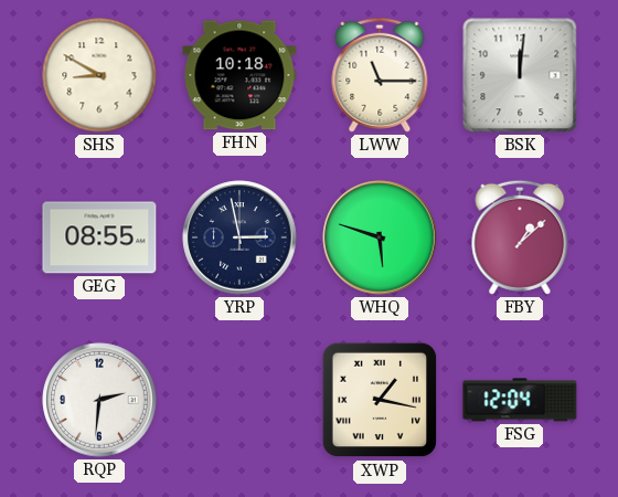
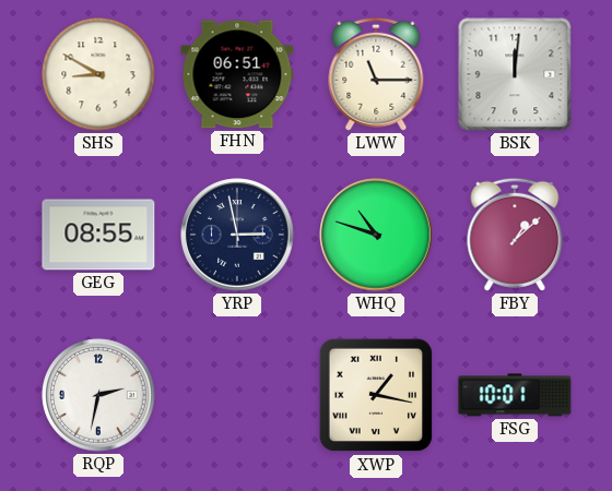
FHN: 10:18 -> 06:51 (237, 74)
WHQ: 5:48 -> 10:48 (376, 235)
RQP: 2:31 -> 2:32 (98, 395)
FSG: 12:04 -> 10:01 (515, 395)
